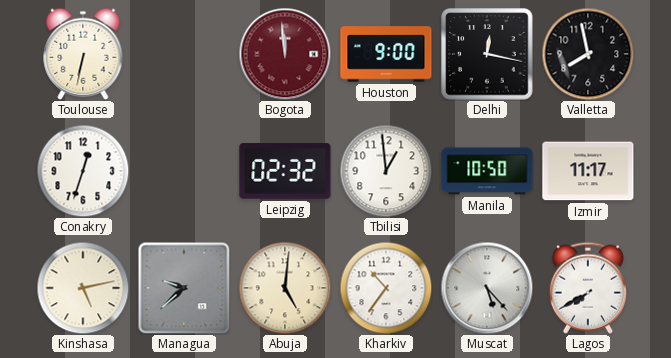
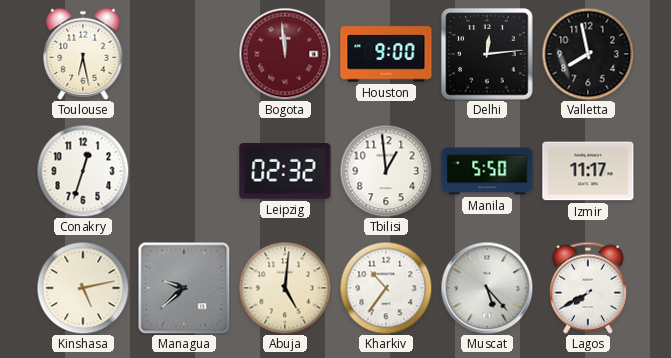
Toulouse: 6:32 -> 6:28 (83, 54)
Delhi: 12:17 -> 12:14 (487, 54)
Manila: 10:50 -> 5:50 (487, 171)
